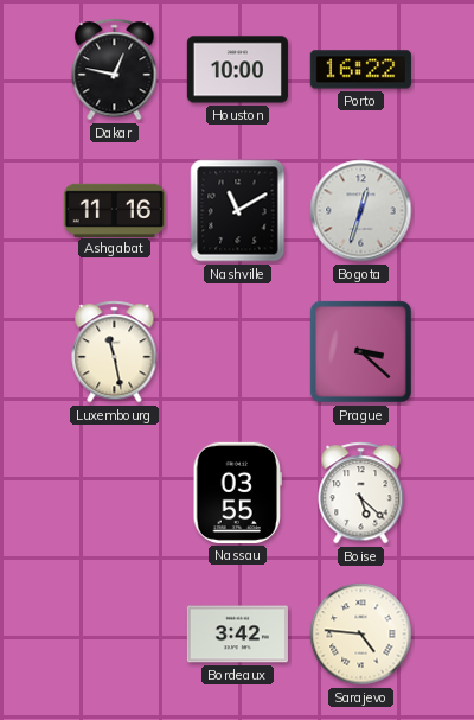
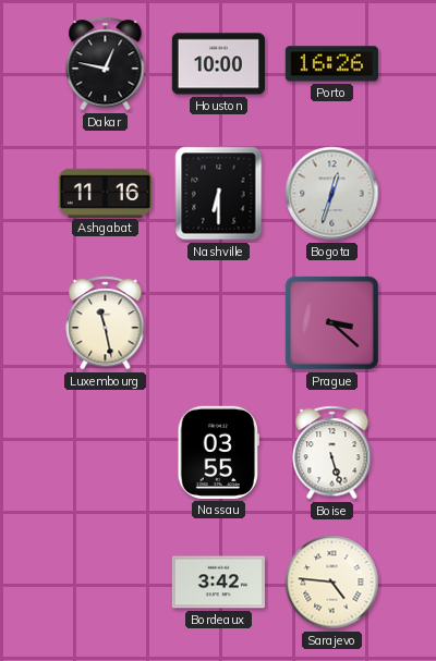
Porto: 16:22 -> 16:26 (331, 64)
Nashville: 11:10 -> 6:30 (219, 194)
Boise: 5:22 -> 5:27 (332, 453)
